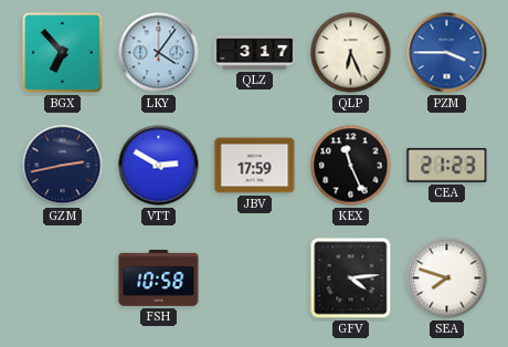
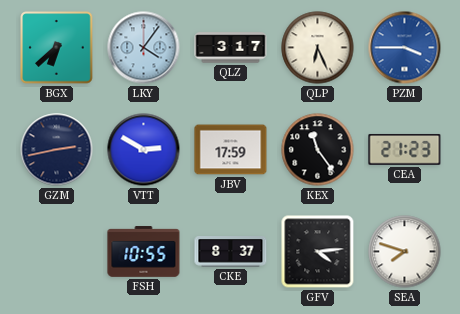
BGX: 6:53 -> 6:38 (57, 48)
KEX: 11:26 -> 11:24 (318, 150)
FSH: 10:58 -> 10:55 (144, 252)
CKE: none -> 8:37 (231, 252)
